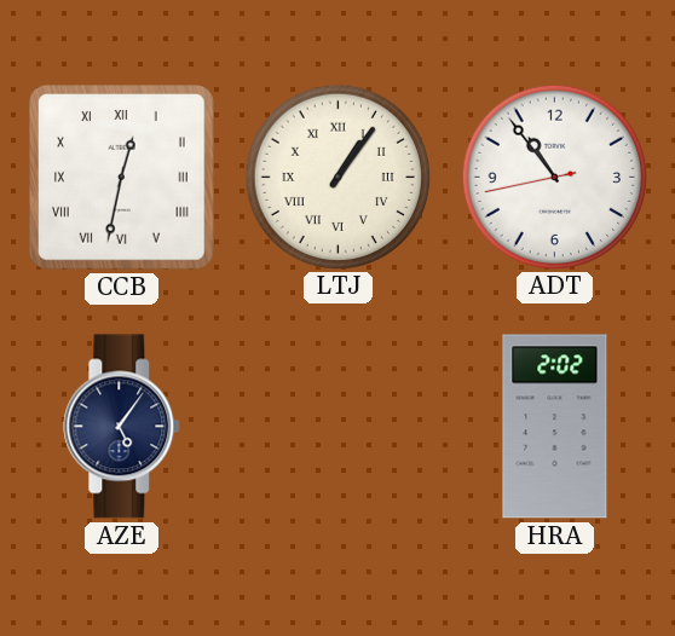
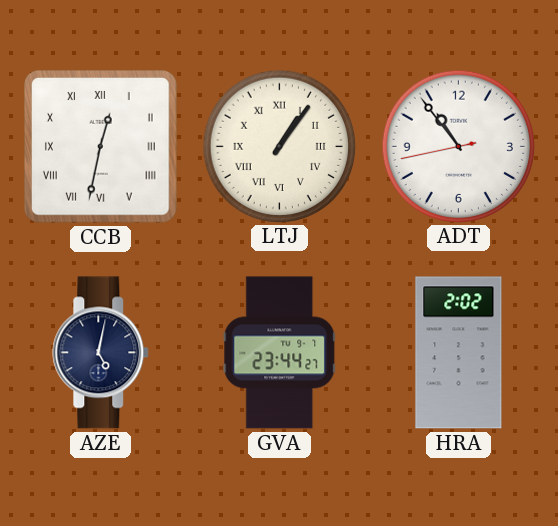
AZE: 5:06 -> 5:02 (101, 353)
GVA: none -> 23:44 (280, 353)
